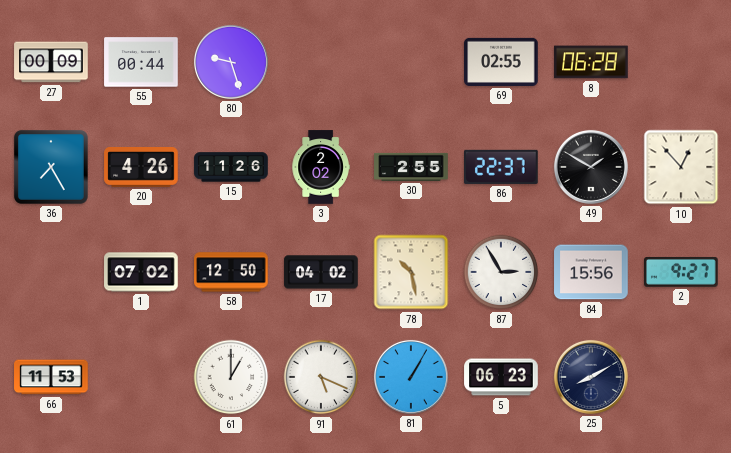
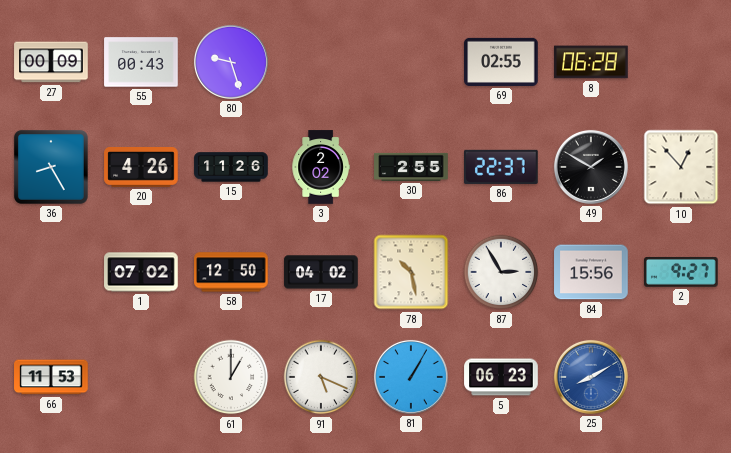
55: 00:44 -> 00:43 (141, 62)
36: 7:25 -> 8:25 (51, 167)
25 dial: navy -> blue (591, 377)
